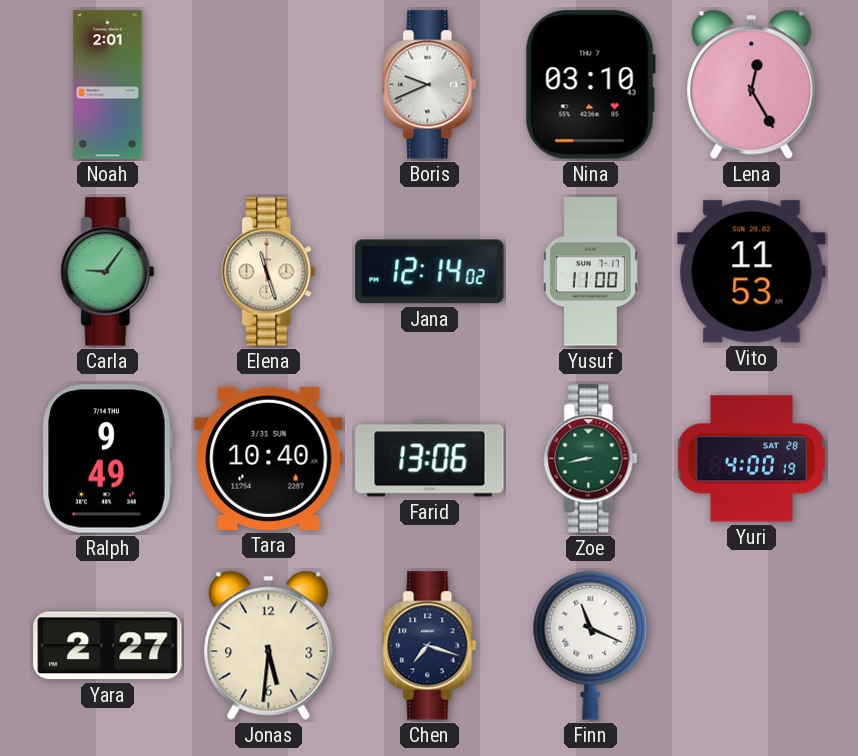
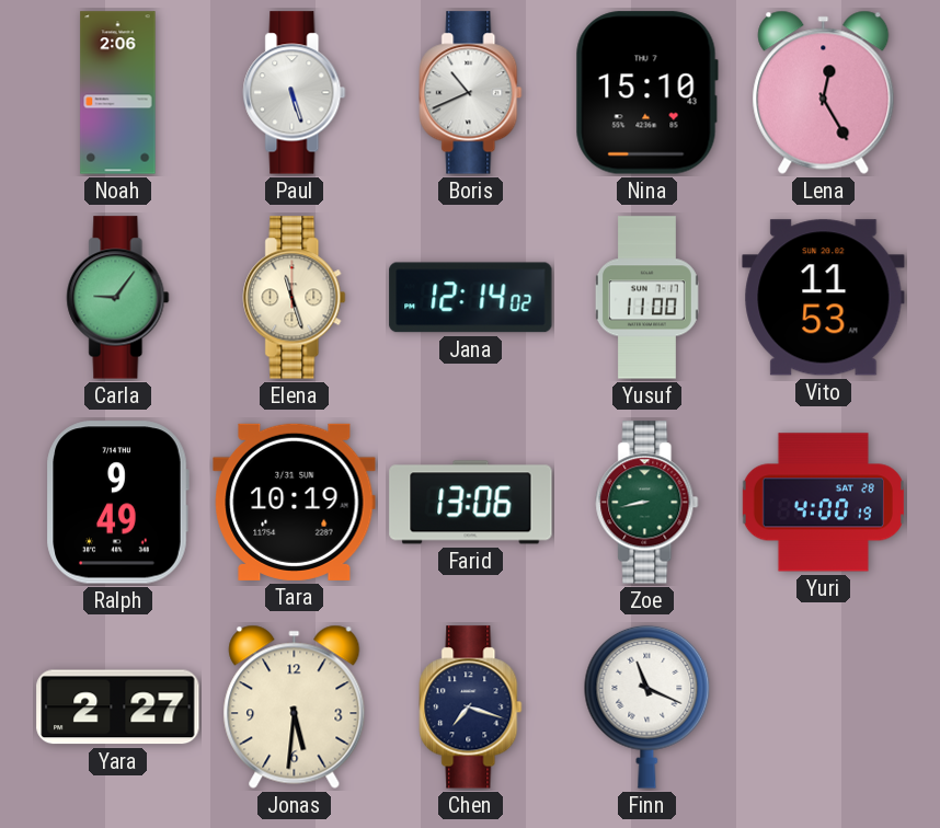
Noah: 2:01 -> 2:06 (118, 93)
Paul: none -> 5:27 (295, 93)
Boris: 9:41 -> 10:41 (471, 93)
Nina: 03:10 -> 15:10 (646, 93)
Tara: 10:40 -> 10:19 (295, 502)
